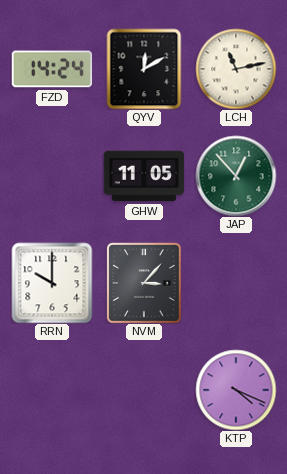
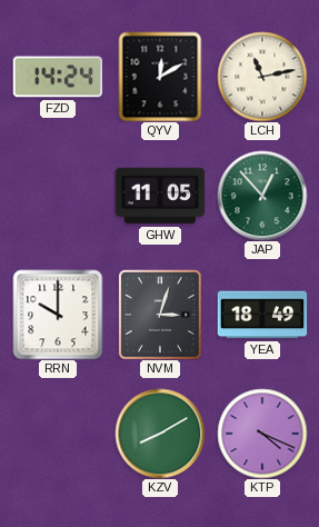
NVM: 3:07 -> 3:03 (161, 315)
YEA: none -> 18:49 (262, 315)
KZV: none -> 8:10 (160, 434)
